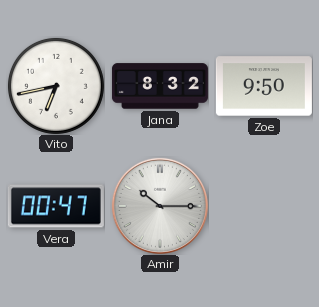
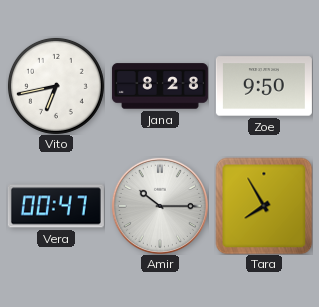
Jana: 8:32 -> 8:28 (160, 86)
Tara: none -> 7:55 (264, 206)
